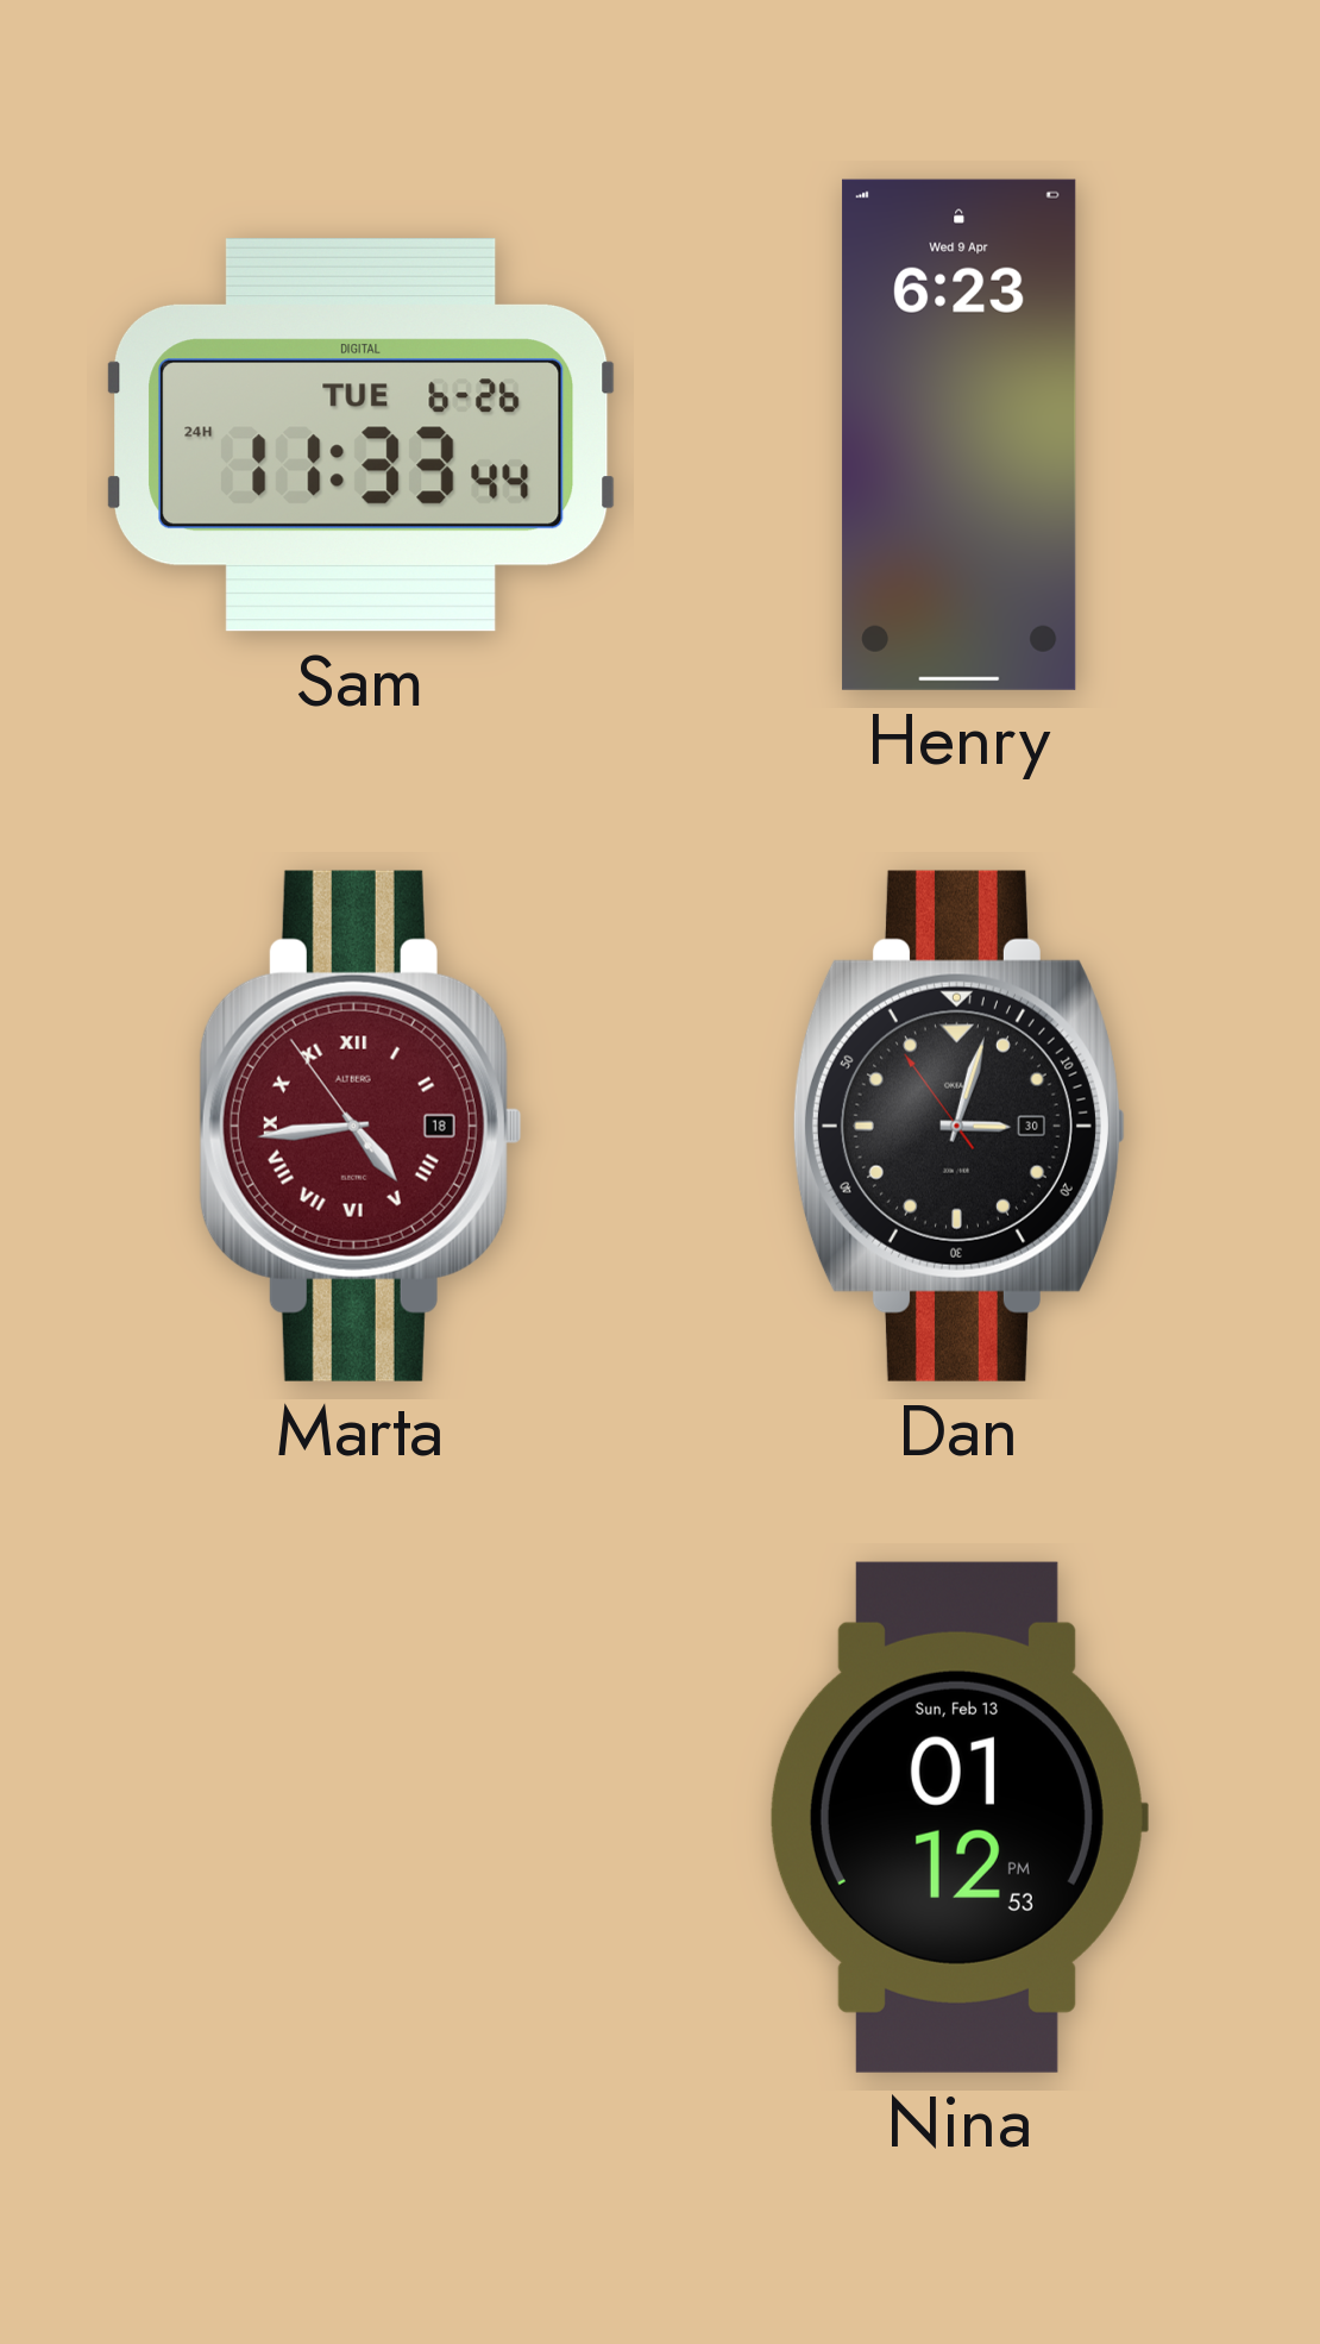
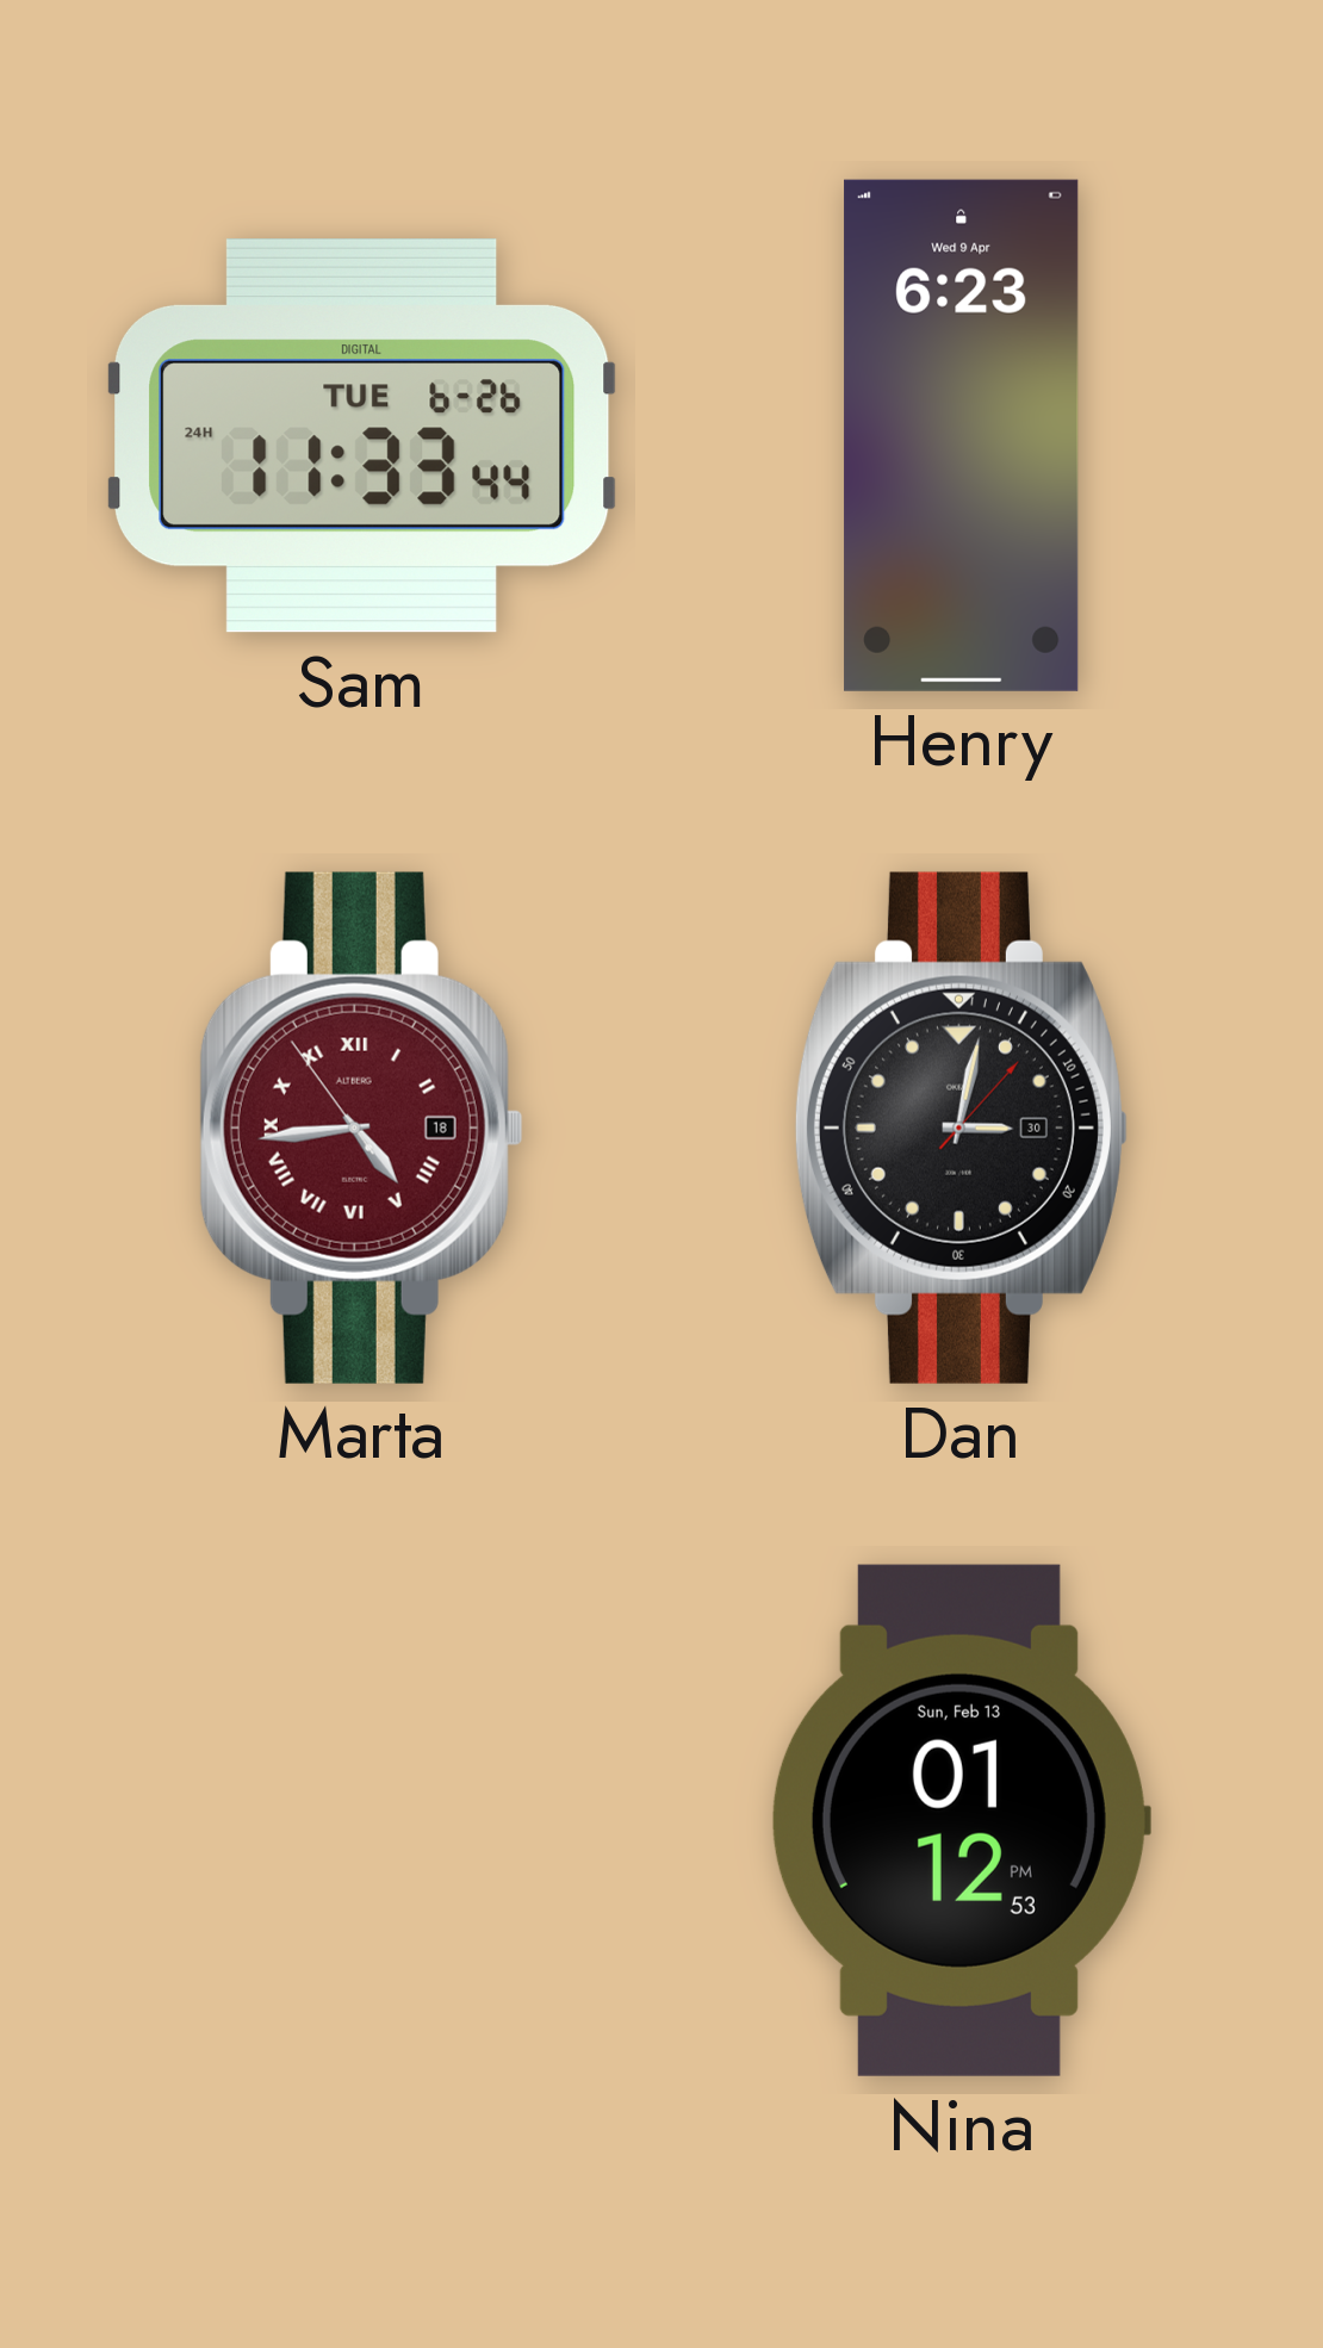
Dan: 3:02:54 -> 3:02:07 (961, 1128)
